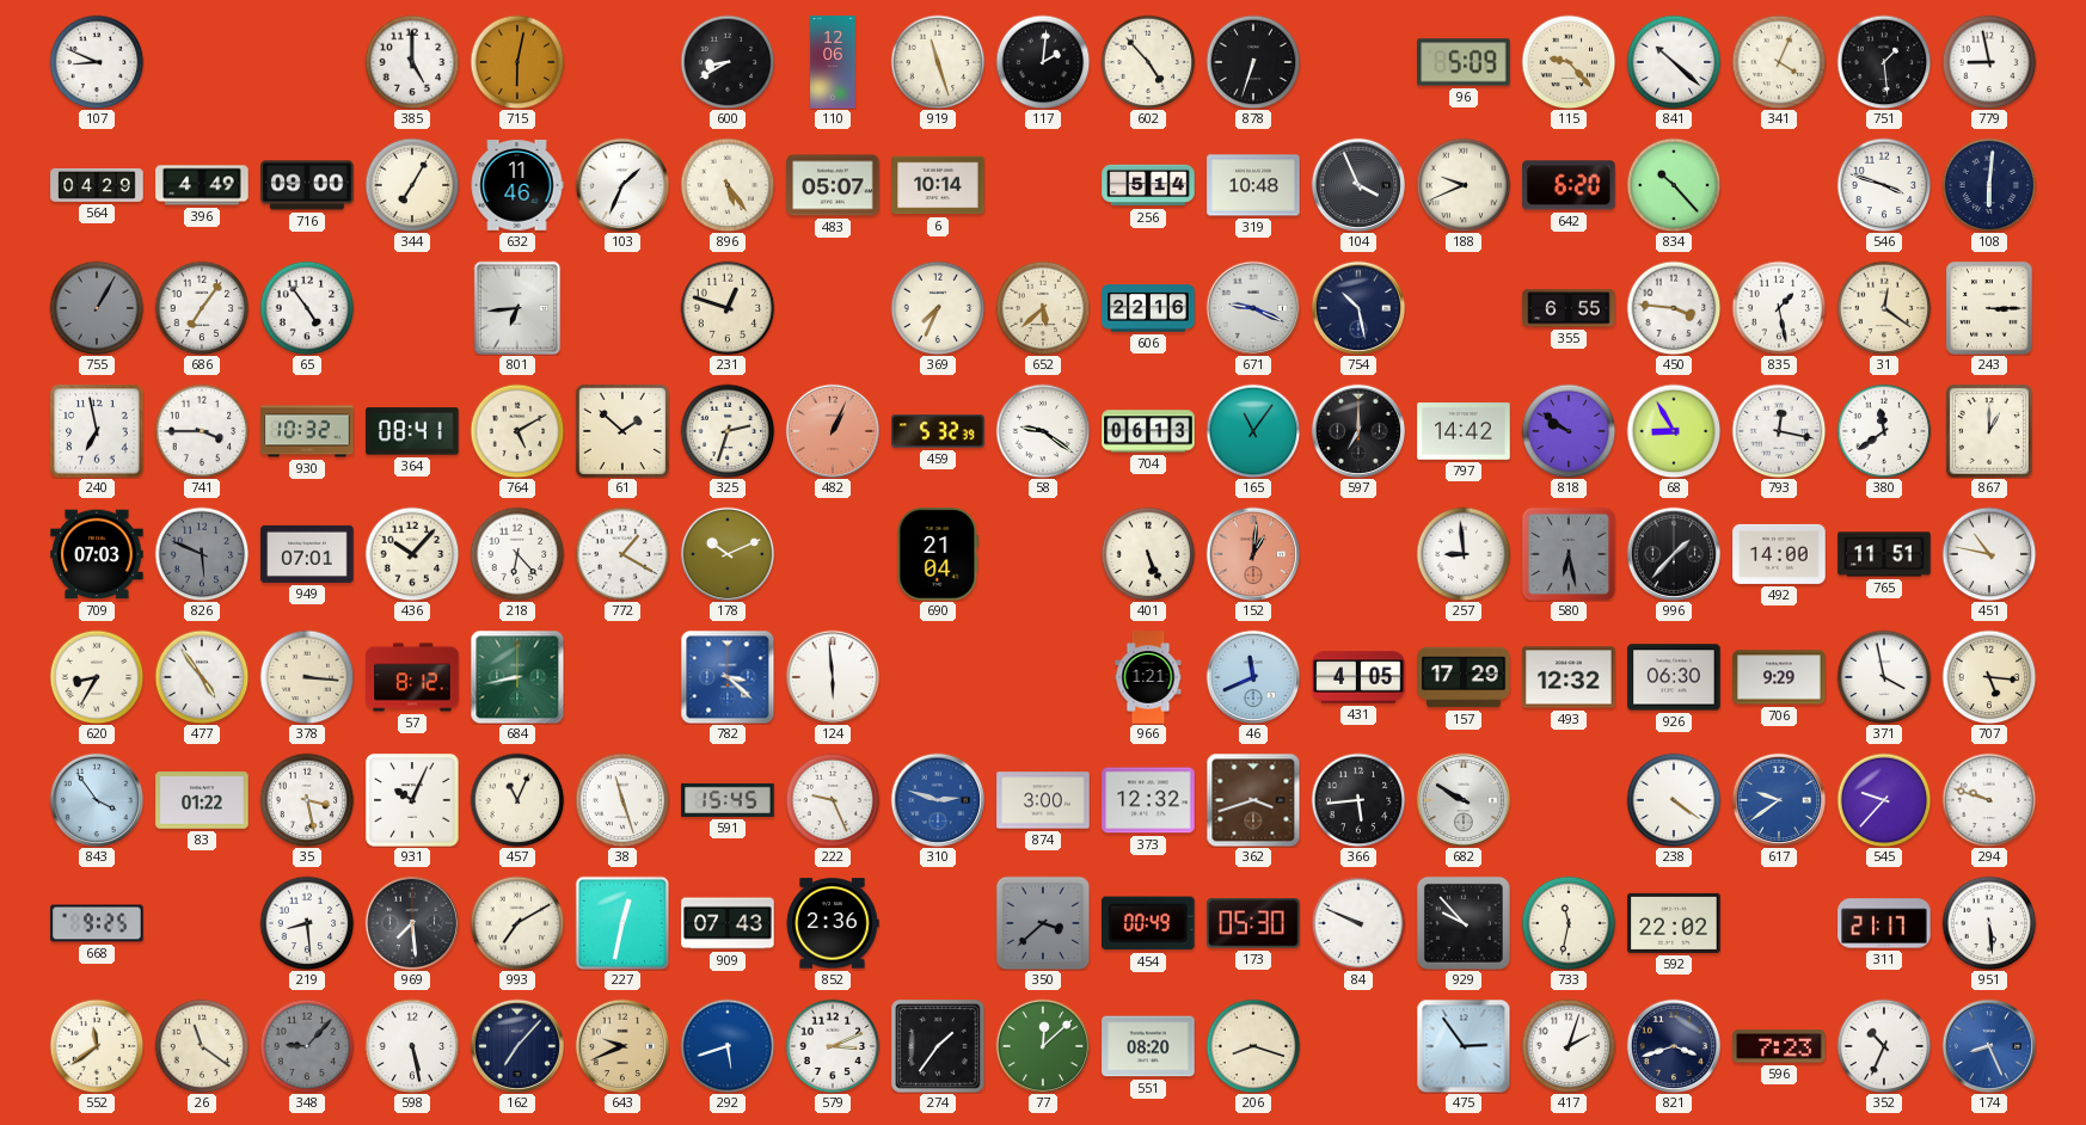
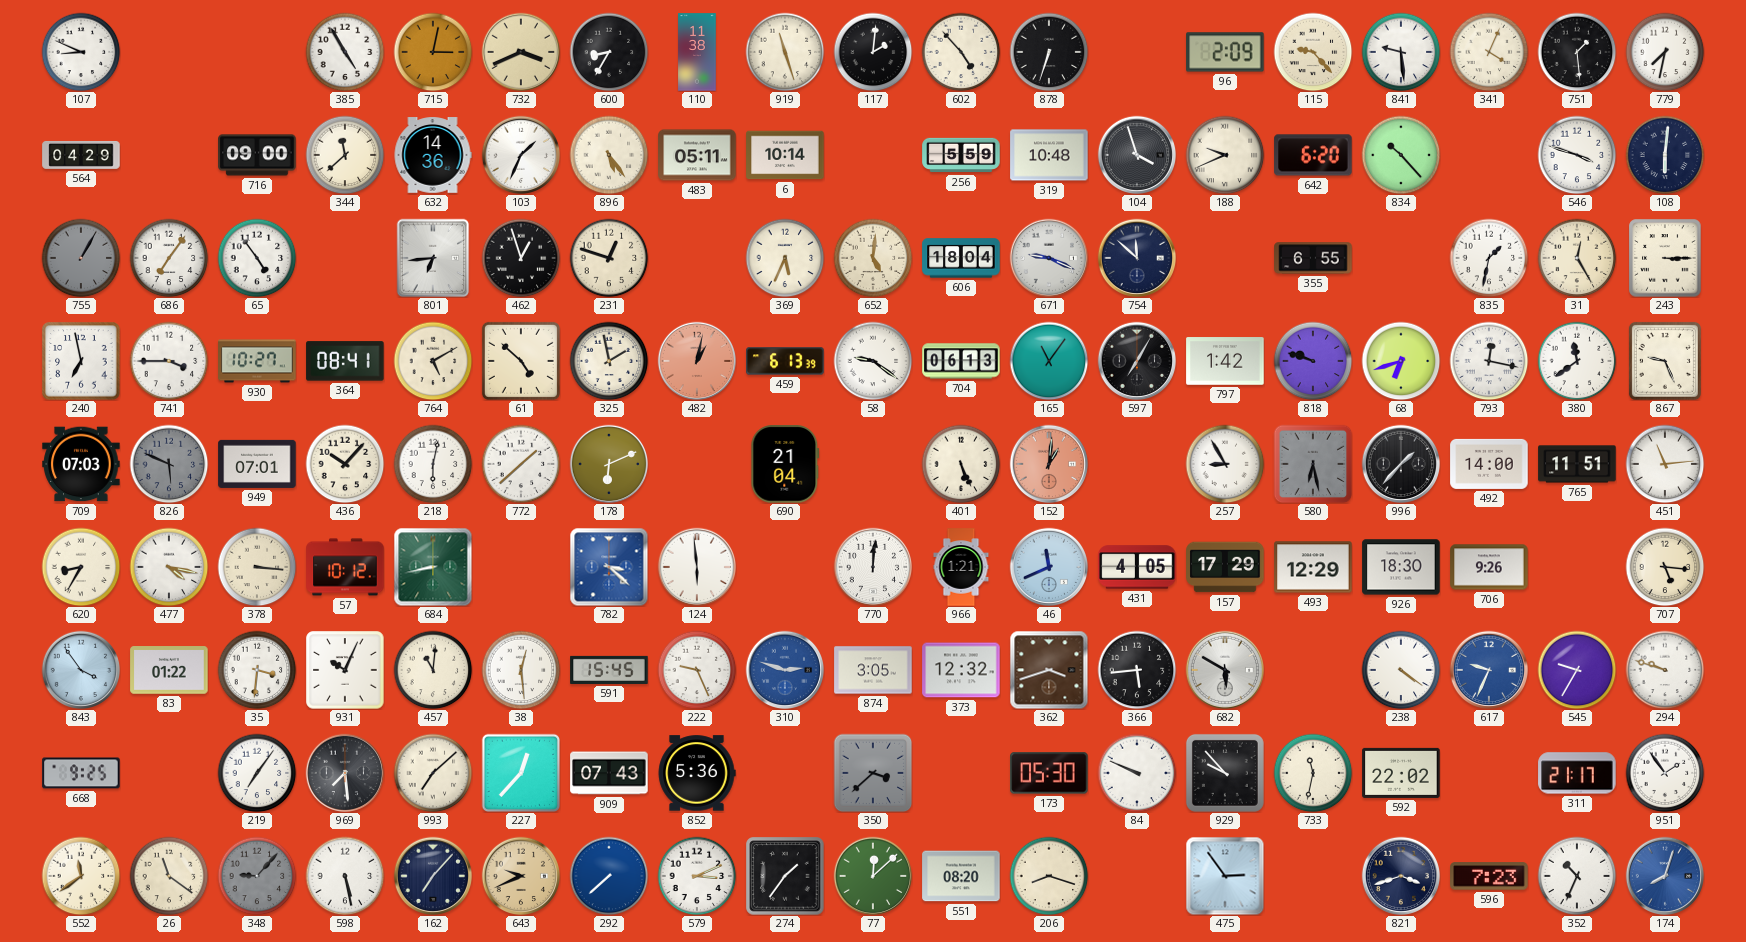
385: 5:00 -> 4:55 (345, 52)
715: 6:02 -> 3:02 (433, 52)
732: none -> 3:41 (521, 52)
600: 8:40 -> 8:35 (609, 52)
110: 12:06 -> 11:38 (697, 52)
96: 5:09 -> 2:09 (1225, 52)
841: 10:22 -> 9:29 (1401, 52)
779: 8:58 -> 7:32 (1665, 52)
396: 4:49 -> none (202, 185)
344: 7:05 -> 11:38 (345, 155)
632: 11:46 -> 14:36 (433, 155)
483: 05:07 -> 05:11 (697, 155)
256: 5:14 -> 5:59 (961, 155)
104: 3:56 -> 3:57 (1137, 155)
462: none -> 12:57 (521, 258)
369: 7:34 -> 5:34 (785, 258)
652: 5:38 -> 5:01 (873, 258)
606: 22:16 -> 18:04 (961, 258)
754: 10:28 -> 11:52 (1137, 258)
450: 3:46 -> none (1674, 308)
835: 1:28 -> 1:32 (1489, 258)
31: 12:21 -> 12:25 (1577, 258)
930: 10:32 -> 10:27 (257, 361)
61: 1:52 -> 4:52 (521, 361)
325: 2:33 -> 1:58 (609, 361)
482: 1:04 -> 1:02 (697, 361)
459: 5:32 -> 6:13 (785, 361)
597: 7:00 -> 7:05 (1137, 361)
797: 14:42 -> 1:42 (1225, 361)
818: 9:51 -> 9:48 (1313, 361)
68: 8:55 -> 6:42 (1401, 361)
867: 1:00 -> 9:26 (1665, 361)
218: 6:23 -> 6:02 (433, 464)
772: 1:20 -> 1:38 (521, 464)
178: 10:11 -> 6:11 (609, 464)
257: 8:59 -> 8:55 (1225, 464)
451: 10:47 -> 11:14 (1665, 464)
477: 4:54 -> 4:17 (169, 567)
57: 8:12 -> 10:12 (345, 567)
770: none -> 12:01 (873, 567)
493: 12:32 -> 12:29 (1313, 567)
926: 06:30 -> 18:30 (1401, 567)
706: 9:29 -> 9:26 (1489, 567)
371: 3:58 -> none (1884, 677)
35: 3:28 -> 3:31 (257, 670)
457: 11:04 -> 11:01 (433, 670)
38: 11:27 -> 12:29 (521, 670)
874: 3:00 -> 3:05 (873, 670)
682: 9:50 -> 5:50 (1225, 670)
617: 9:39 -> 9:34 (1489, 670)
545: 9:37 -> 9:35 (1577, 670)
219: 8:29 -> 7:06 (257, 773)
993: 7:10 -> 7:08 (433, 773)
227: 12:32 -> 12:37 (520, 772)
852: 2:36 -> 5:36 (697, 773)
454: 00:49 -> none (1149, 923)
951: 5:29 -> 1:54 (1665, 773)
292: 5:42 -> 7:38 (609, 876)
417: 2:03 -> none (1569, 1046)
174: 8:26 -> 8:03 (1665, 876)
